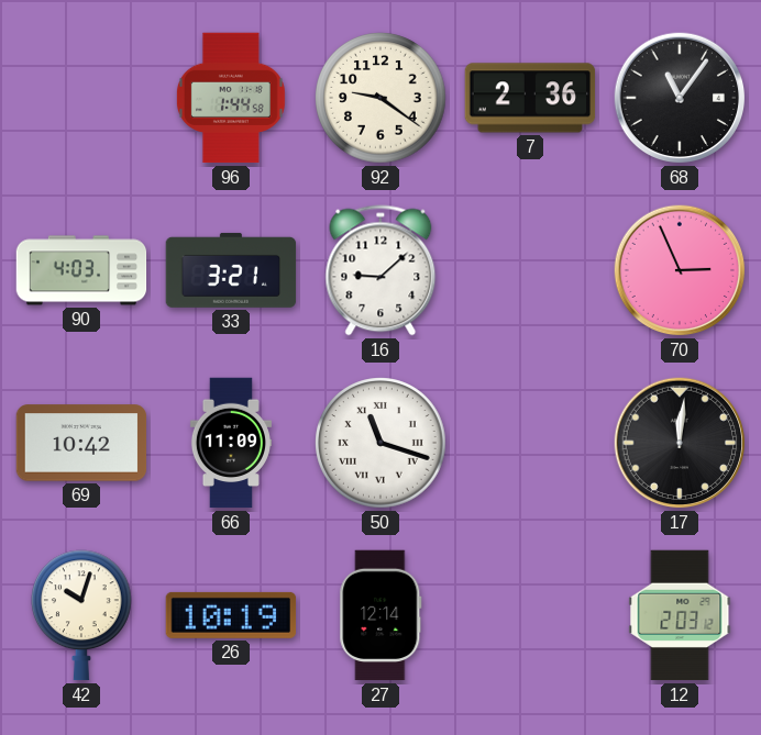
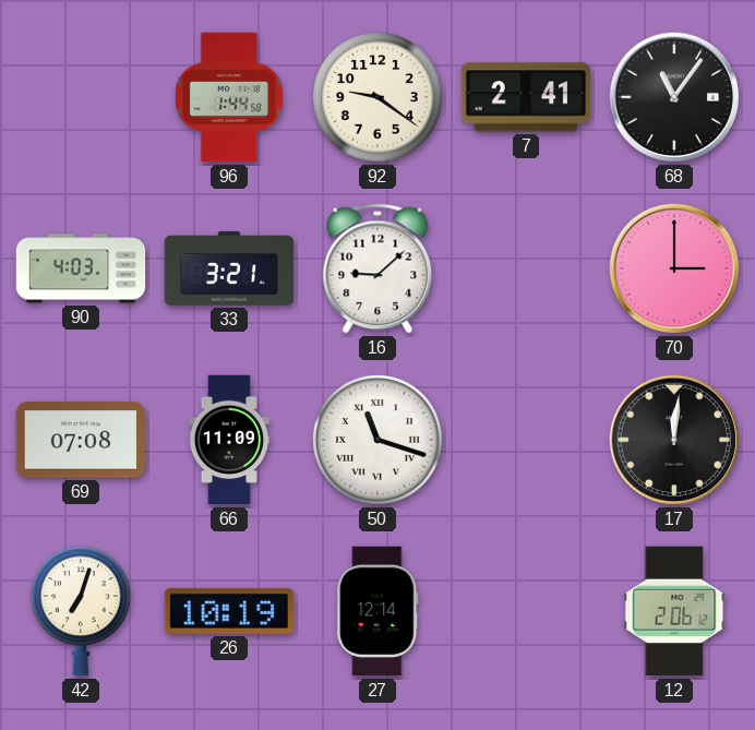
7: 2:36 -> 2:41 (526, 97)
70: 2:56 -> 3:00 (674, 268)
69: 10:42 -> 07:08 (81, 440)
42: 10:03 -> 7:03 (82, 611)
12: 2:03 -> 2:06 (674, 611)
